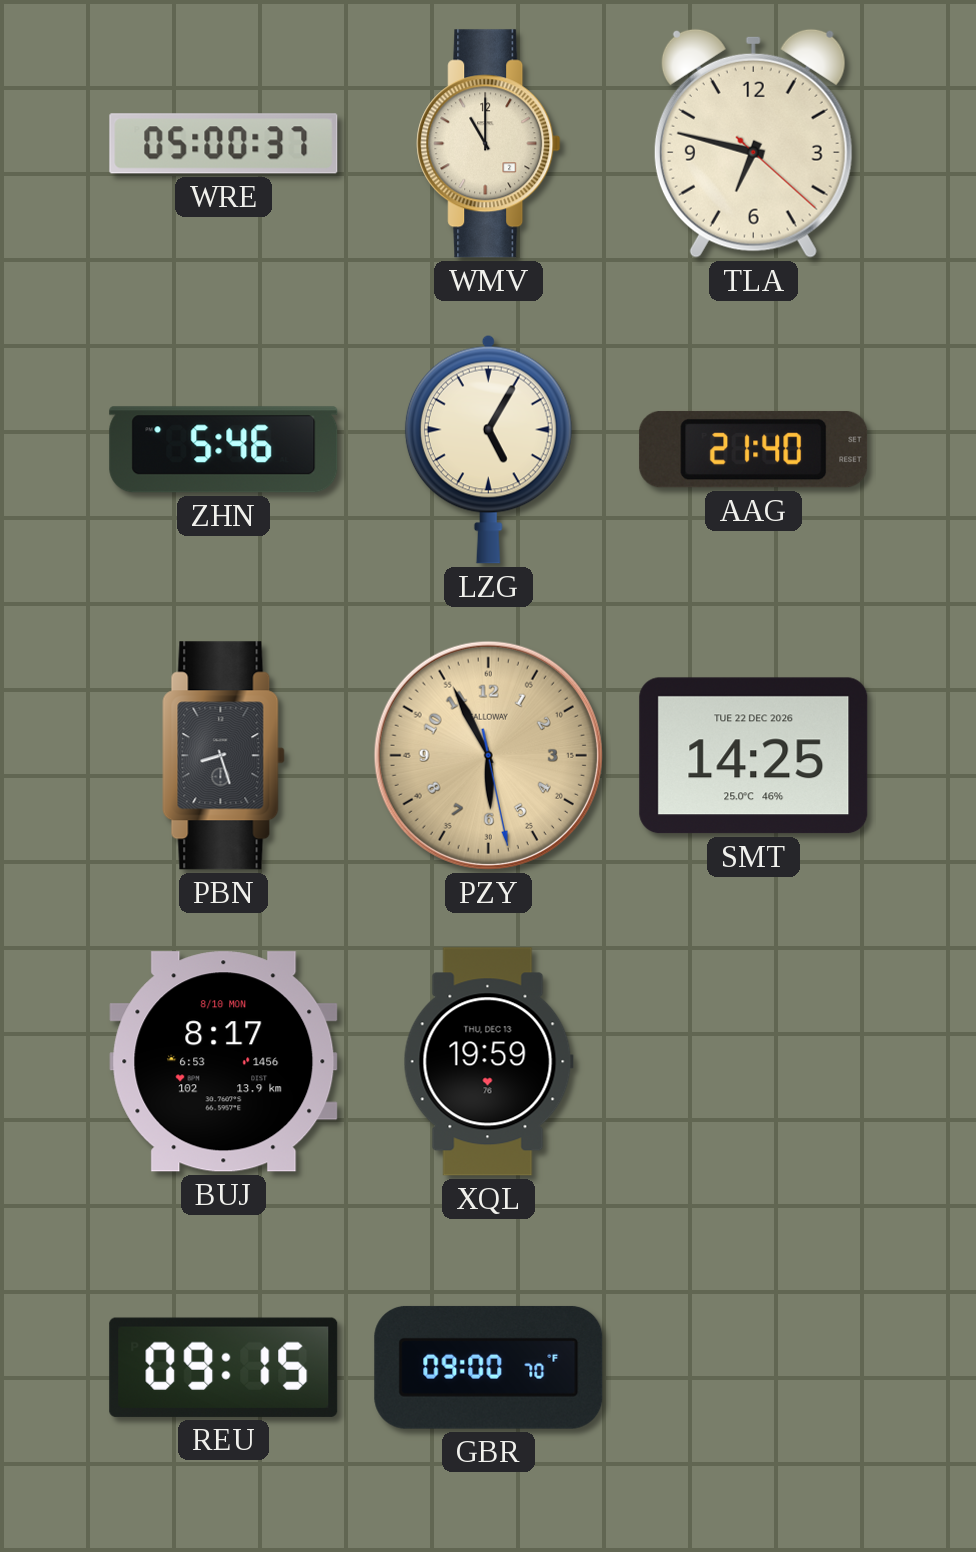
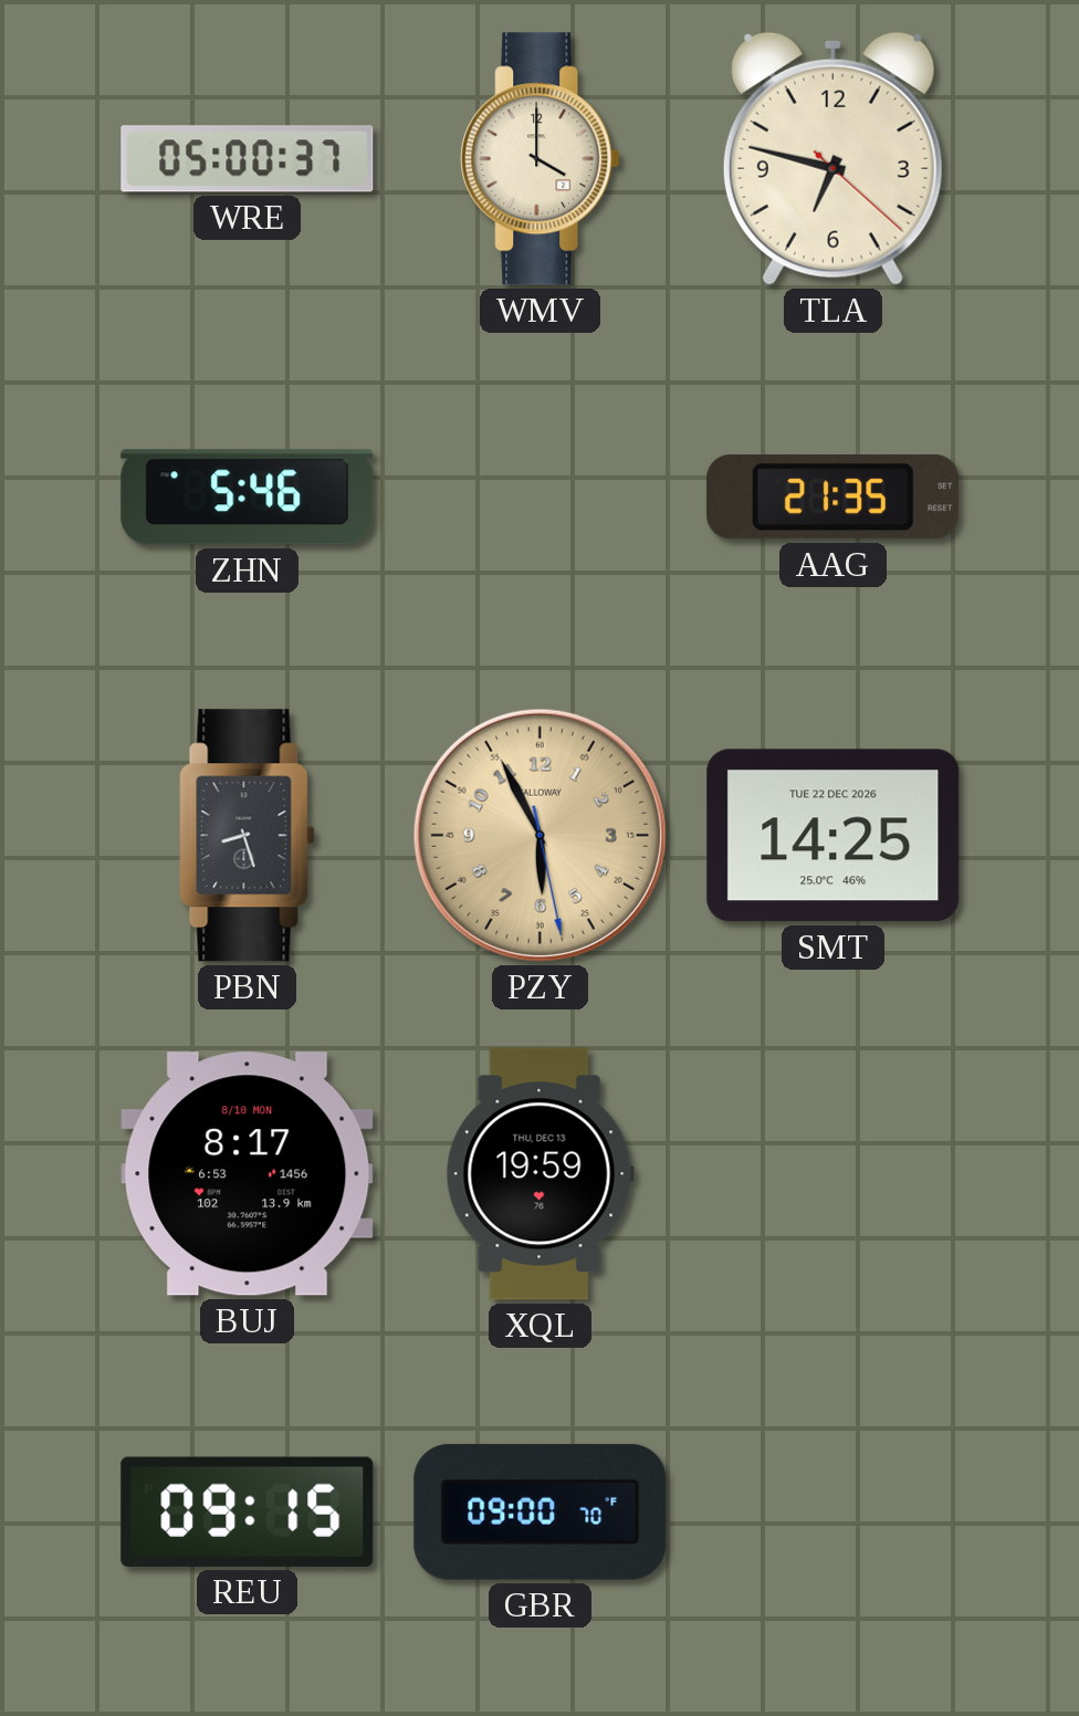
WMV: 11:00 -> 4:00 (541, 159)
LZG: 5:05 -> none (488, 449)
AAG: 21:40 -> 21:35 (834, 496)
